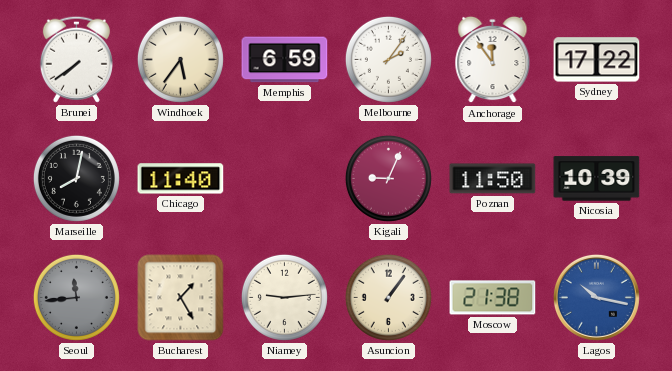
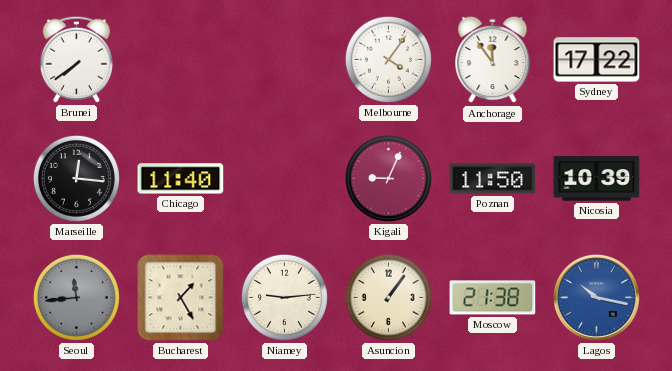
Windhoek: 5:36 -> none (180, 59)
Memphis: 6:59 -> none (285, 60)
Melbourne: 2:06 -> 4:06 (388, 59)
Marseille: 8:02 -> 12:16 (76, 178)
